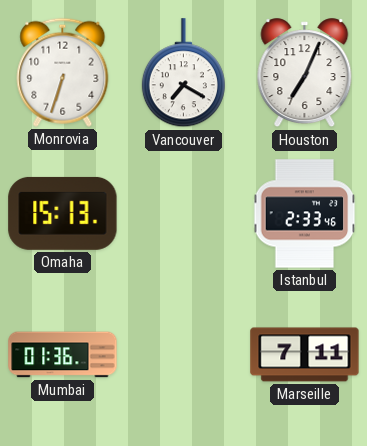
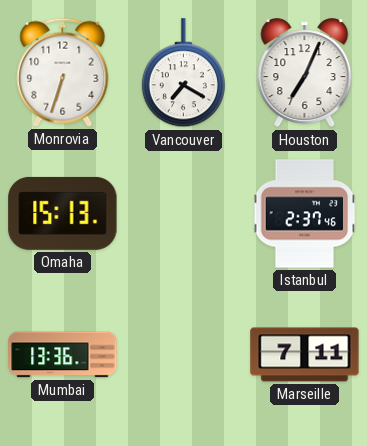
Istanbul: 2:33 -> 2:37 (305, 214)
Mumbai: 01:36 -> 13:36 (63, 355)
